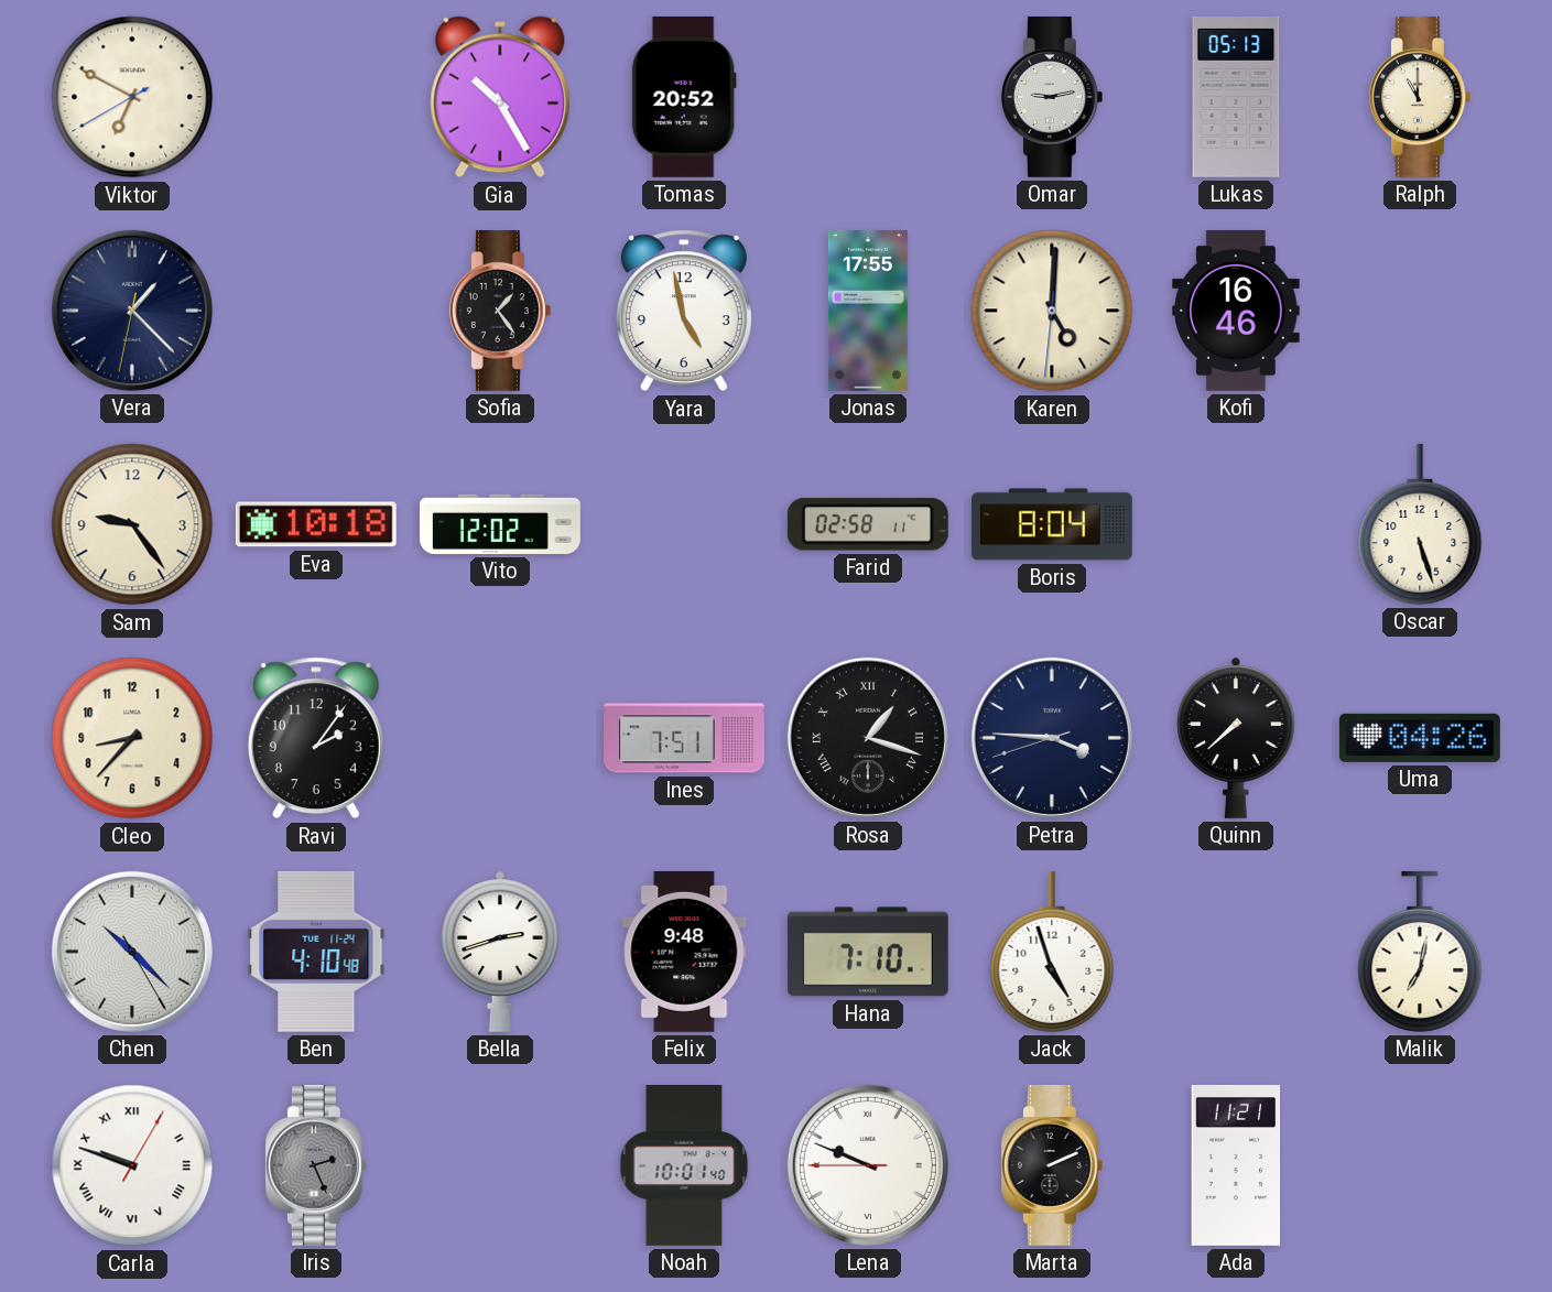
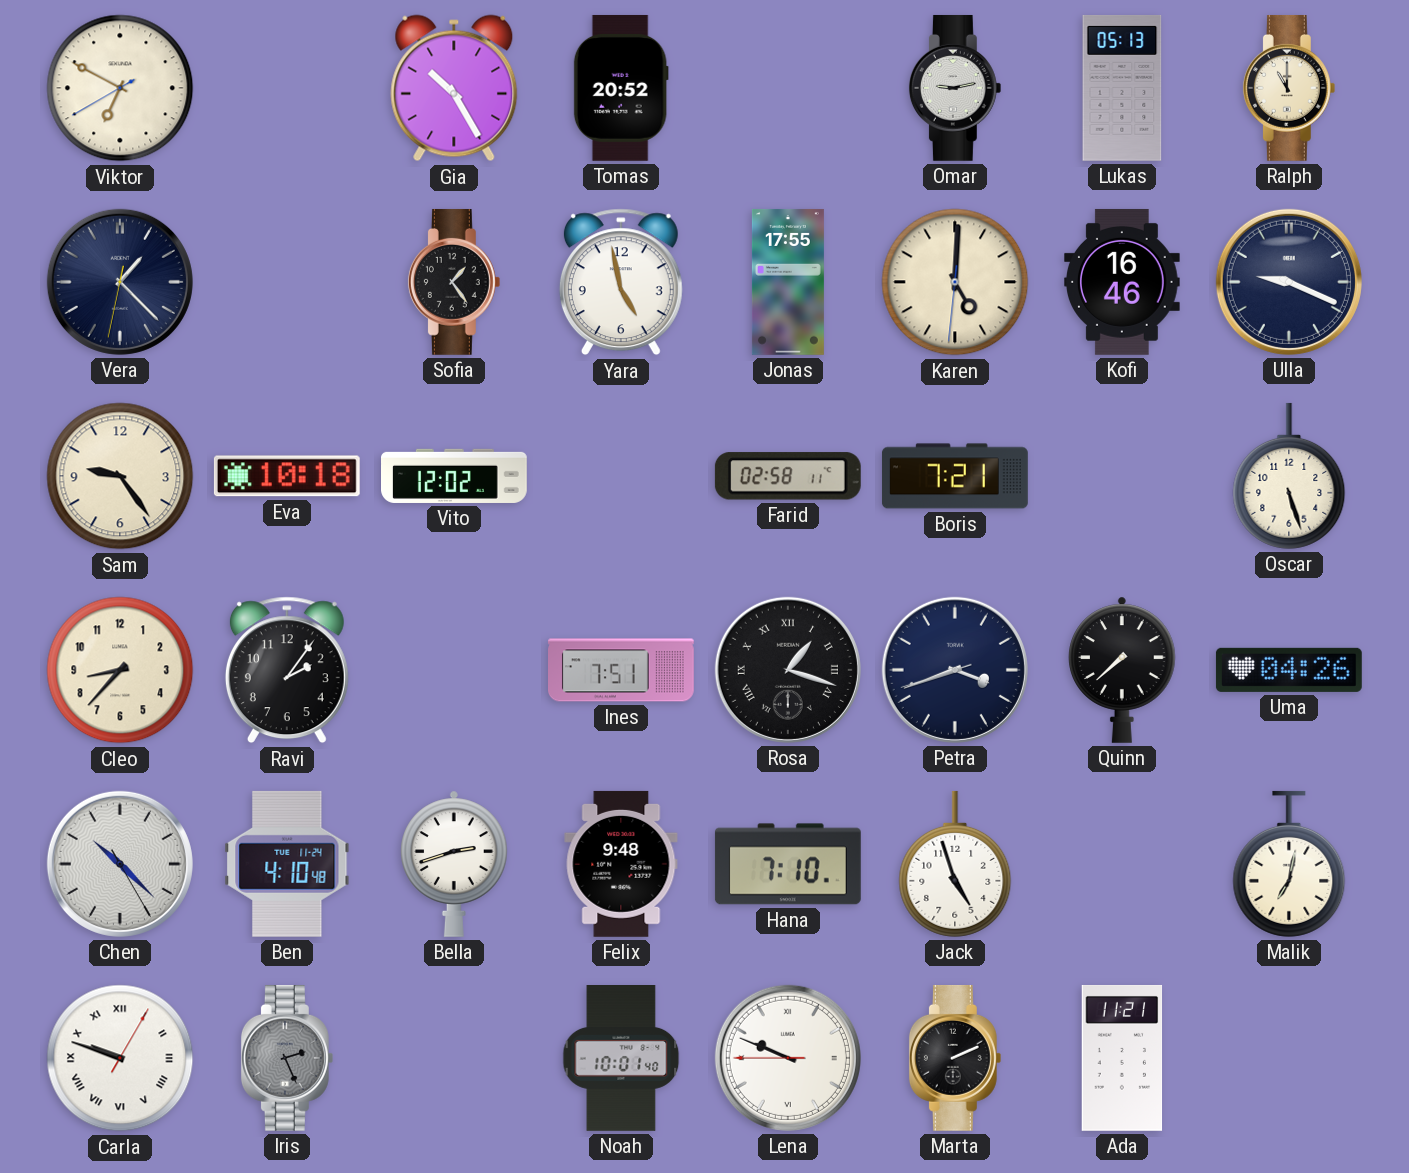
Ulla: none -> 9:19 (1289, 282)
Boris: 8:04 -> 7:21 (955, 476)
Petra: 3:45 -> 3:41 (955, 670)
